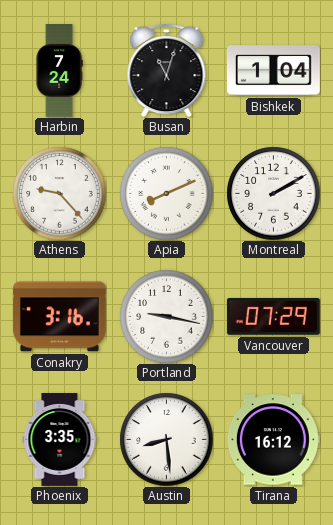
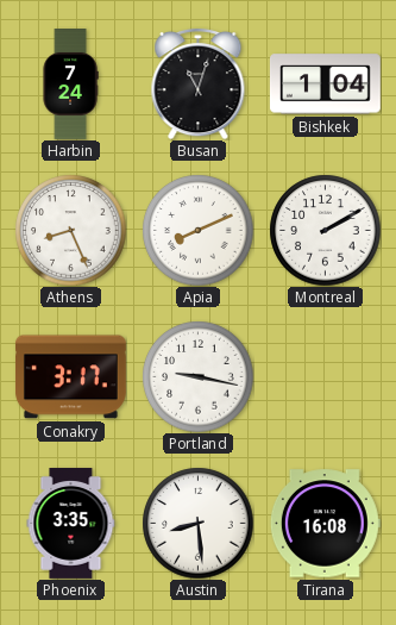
Athens: 9:23 -> 8:26 (70, 230)
Conakry: 3:16 -> 3:17 (70, 377)
Vancouver: 07:29 -> none (273, 316)
Tirana: 16:12 -> 16:08 (325, 524)
